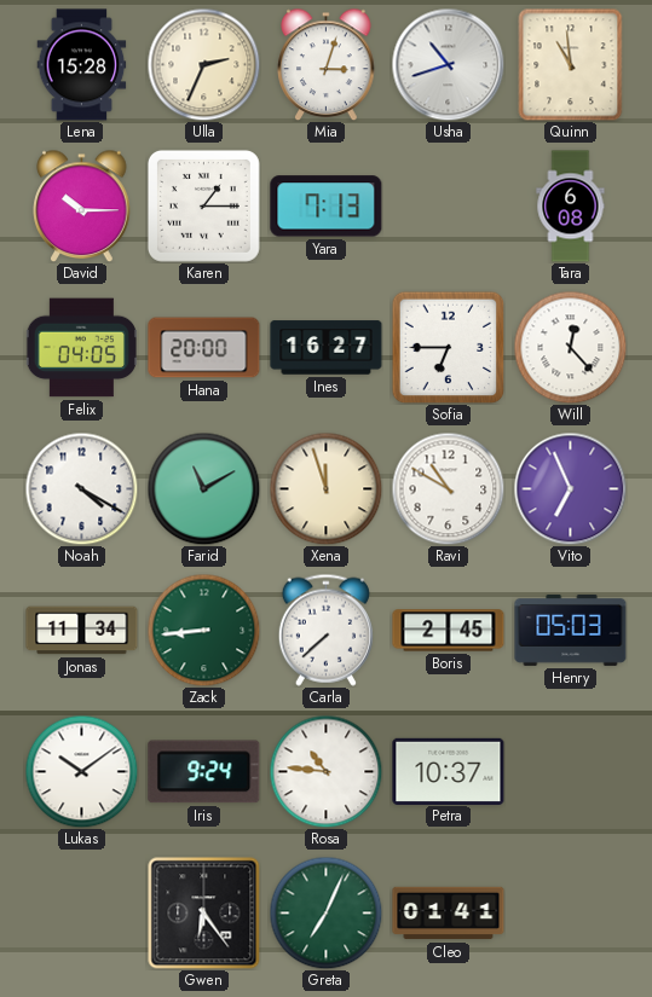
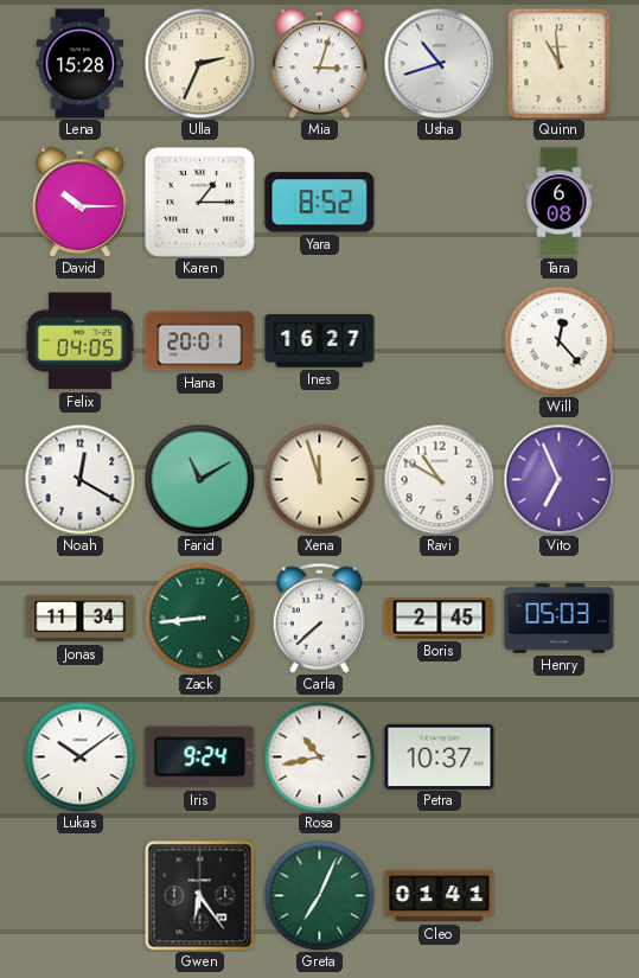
Yara: 7:13 -> 8:52 (320, 203)
Hana: 20:00 -> 20:01 (200, 341)
Sofia: 6:45 -> none (448, 347)
Noah: 4:20 -> 12:20 (79, 479)
Rosa: 10:46 -> 10:43 (319, 756)
